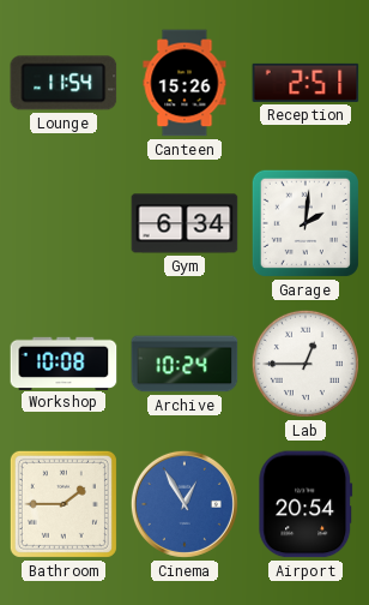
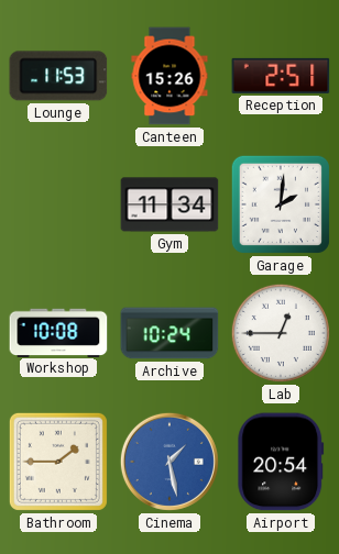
Lounge: 11:54 -> 11:53 (58, 76)
Gym: 6:34 -> 11:34 (169, 204)
Cinema: 12:55 -> 1:28 (169, 462)
